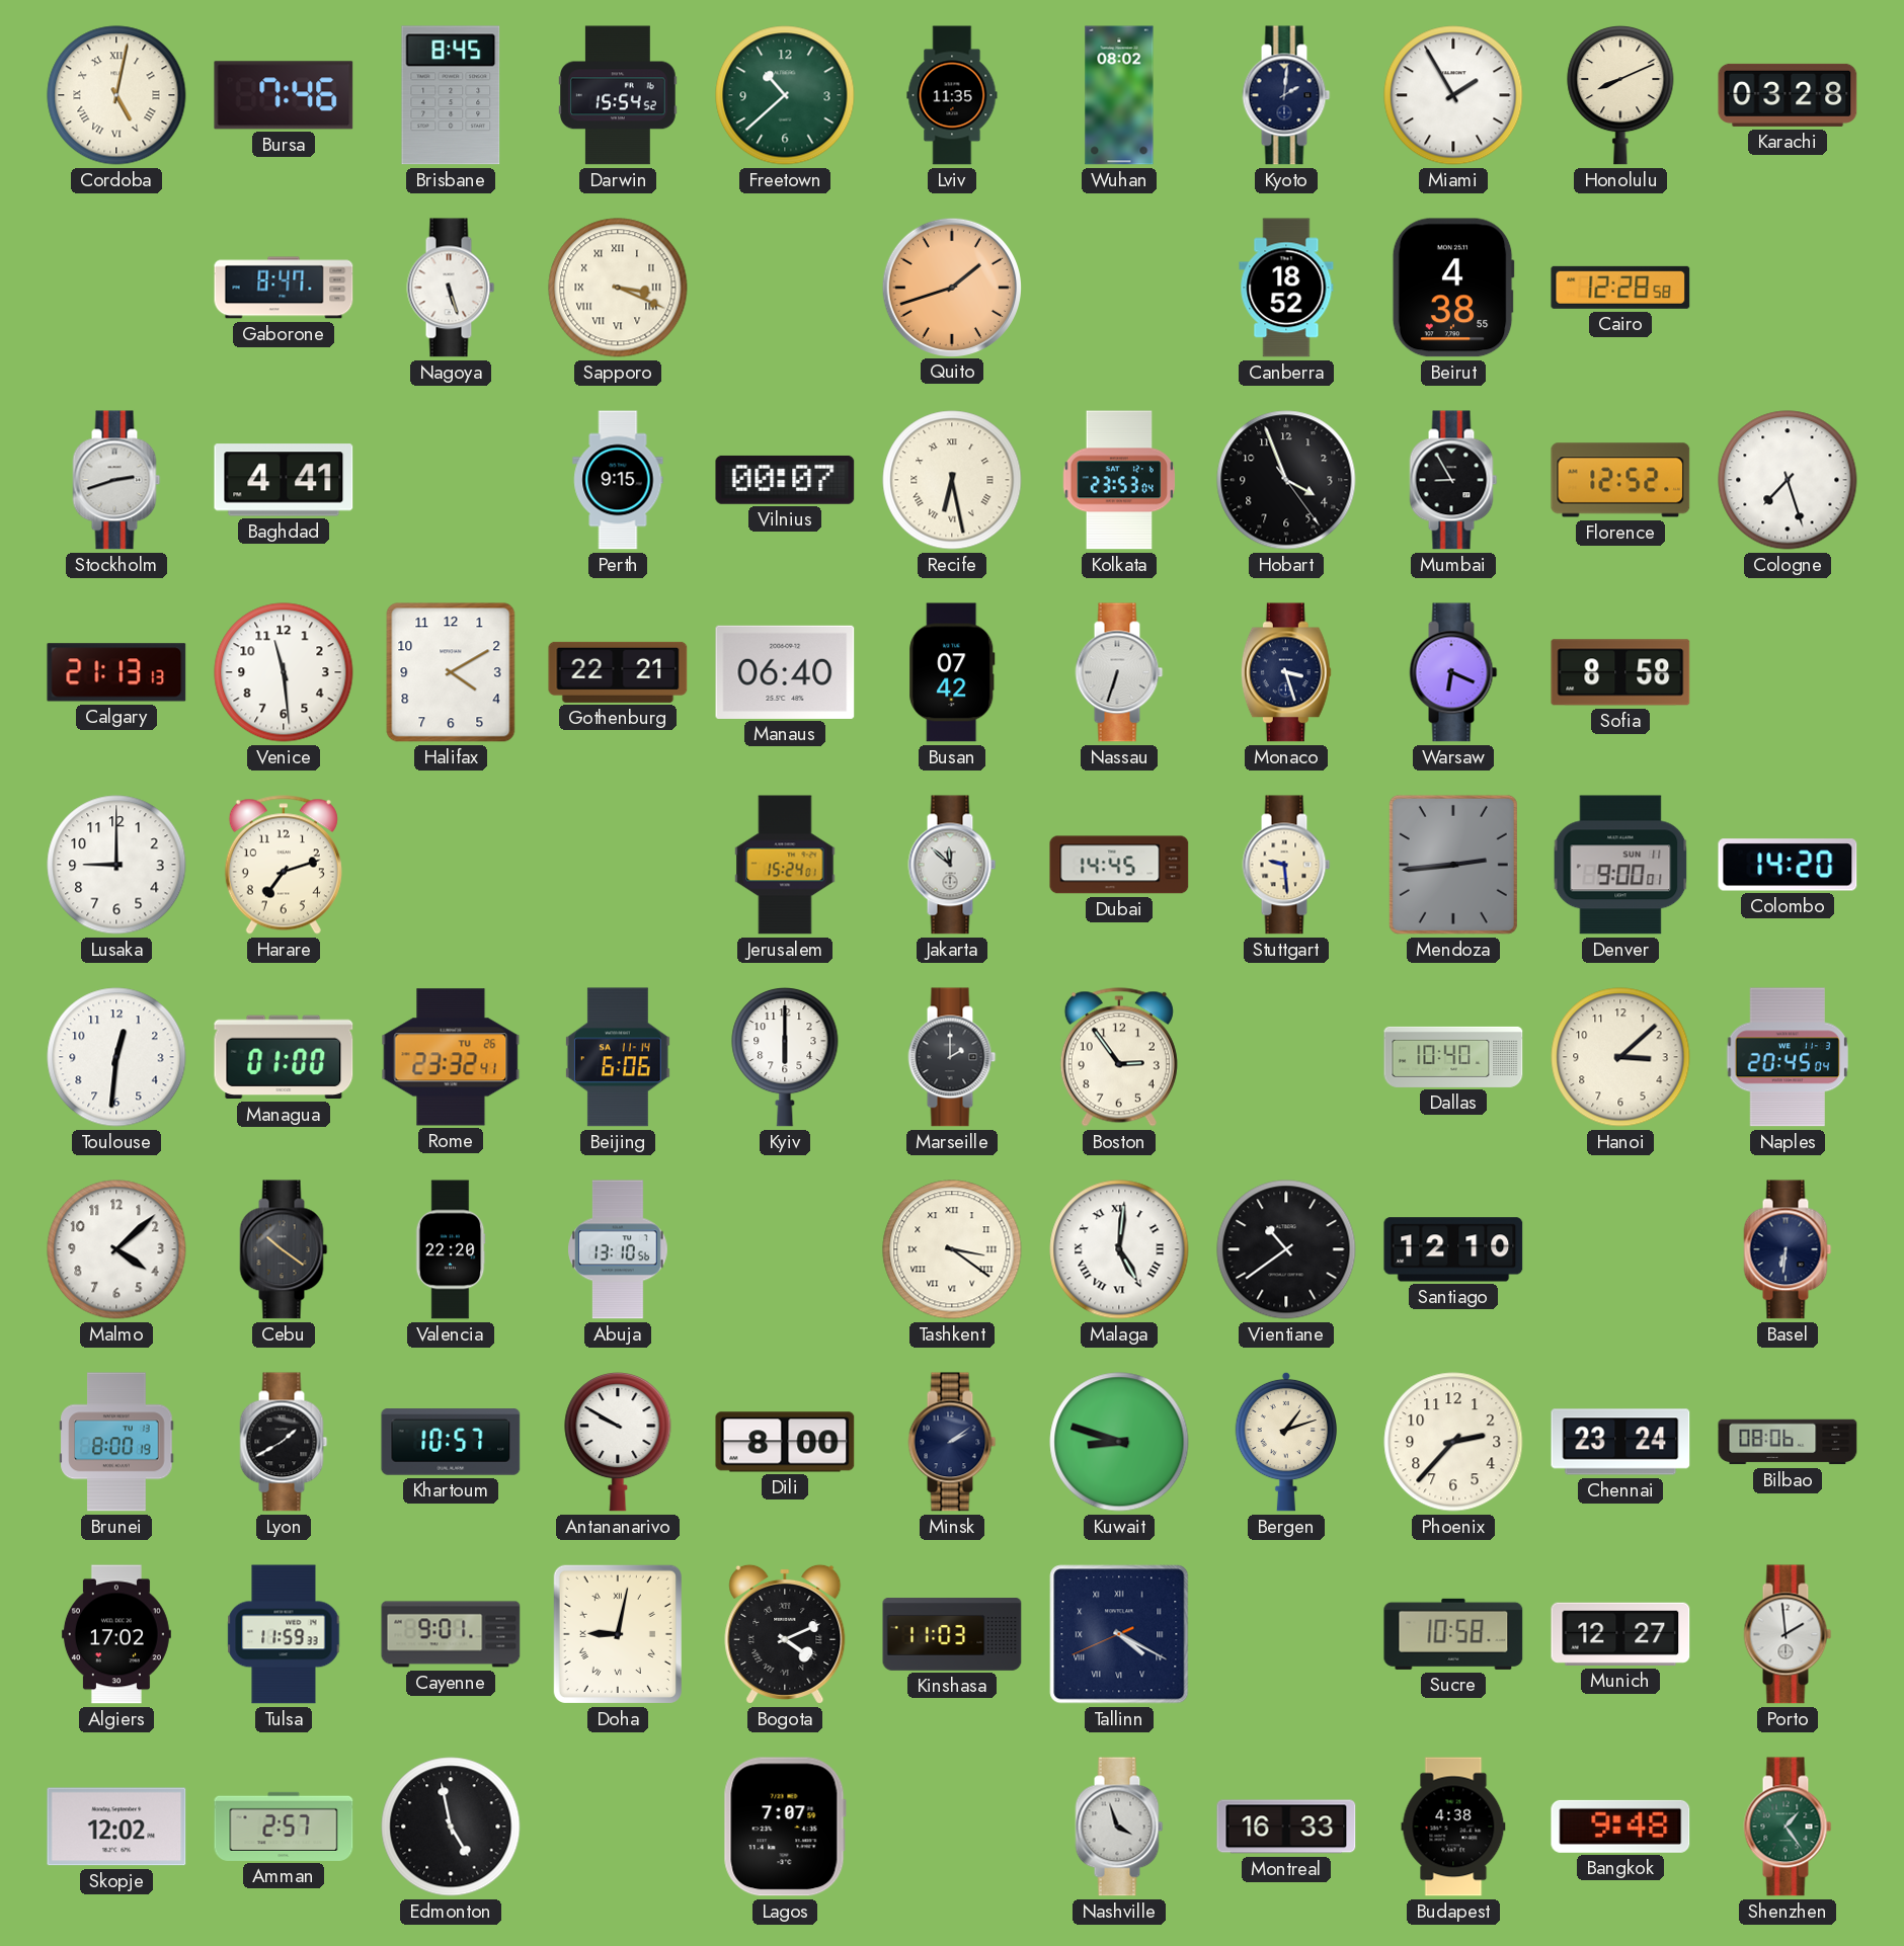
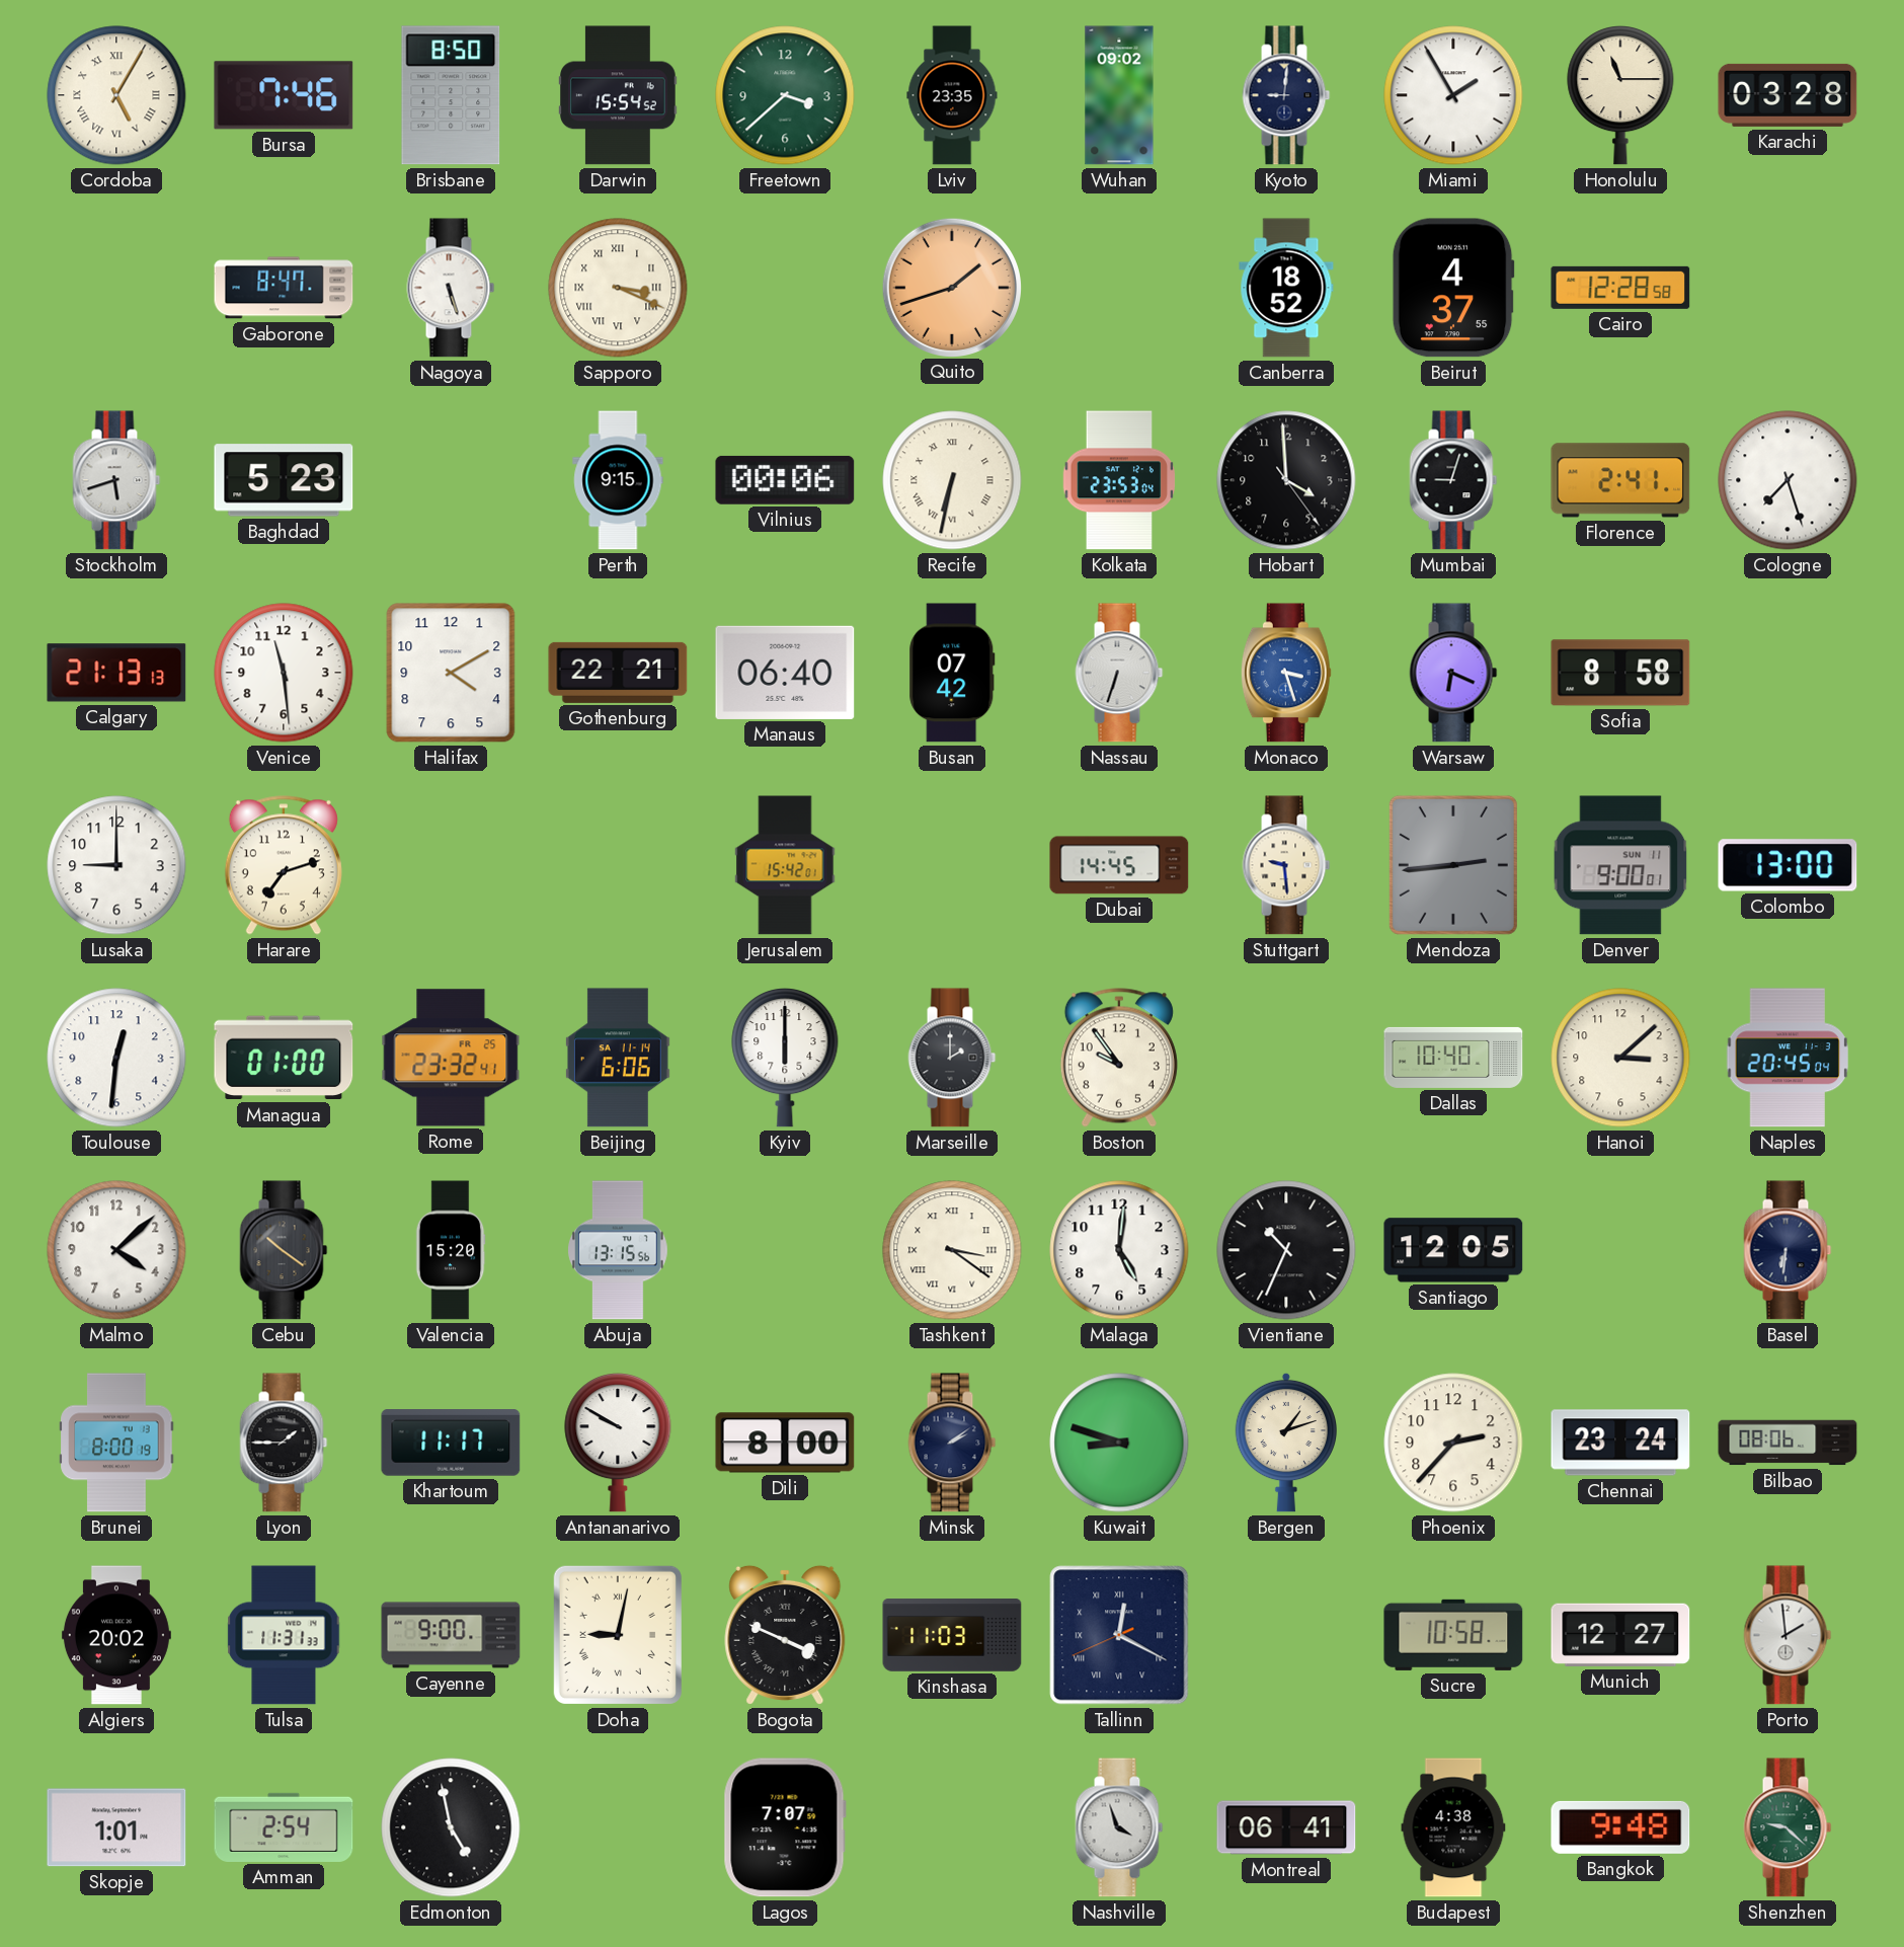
Cordoba: 5:02 -> 5:05 (116, 95)
Brisbane: 8:45 -> 8:50 (451, 95)
Freetown: 10:38 -> 3:38 (785, 95)
Lviv: 11:35 -> 23:35 (952, 95)
Wuhan: 08:02 -> 09:02 (1119, 95)
Kyoto: 2:01 -> 9:01 (1286, 95)
Honolulu: 8:11 -> 11:15 (1620, 96)
Beirut: 4:38 -> 4:37 (1453, 288)
Stockholm: 2:42 -> 5:42 (116, 480)
Baghdad: 4:41 -> 5:23 (284, 480)
Vilnius: 00:07 -> 00:06 (785, 480)
Recife: 6:28 -> 6:32 (952, 480)
Hobart: 3:56 -> 3:59 (1286, 480)
Mumbai: 8:55 -> 9:03 (1453, 480)
Florence: 12:52 -> 2:41 (1620, 480)
Monaco dial: navy -> blue (1286, 673)
Jerusalem: 15:24 -> 15:42 (785, 865)
Jakarta: 11:52 -> none (952, 865)
Colombo: 14:20 -> 13:00 (1788, 865)
Rome date: TU 26 -> FR 25 (451, 1058)
Boston: 2:54 -> 9:54 (1119, 1058)
Valencia: 22:20 -> 15:20 (451, 1250)
Abuja: 13:10 -> 13:15 (619, 1250)
Malaga numerals: Roman -> Arabic (1119, 1250)
Vientiane: 10:39 -> 10:34 (1286, 1250)
Santiago: 12:10 -> 12:05 (1453, 1250)
Lyon: 1:40 -> 1:45 (284, 1443)
Khartoum: 10:57 -> 11:17 (451, 1443)
Algiers: 17:02 -> 20:02 (116, 1635)
Tulsa: 11:59 -> 11:31 (284, 1635)
Cayenne: 9:01 -> 9:00 (451, 1635)
Bogota: 4:11 -> 3:49 (785, 1635)
Tallinn: 4:19 -> 12:19 (1119, 1635)
Skopje: 12:02 -> 1:01 (116, 1827)
Amman: 2:57 -> 2:54 (284, 1827)
Montreal: 16:33 -> 06:41 (1286, 1827)
Shenzhen: 1:24 -> 9:22 (1788, 1827)
